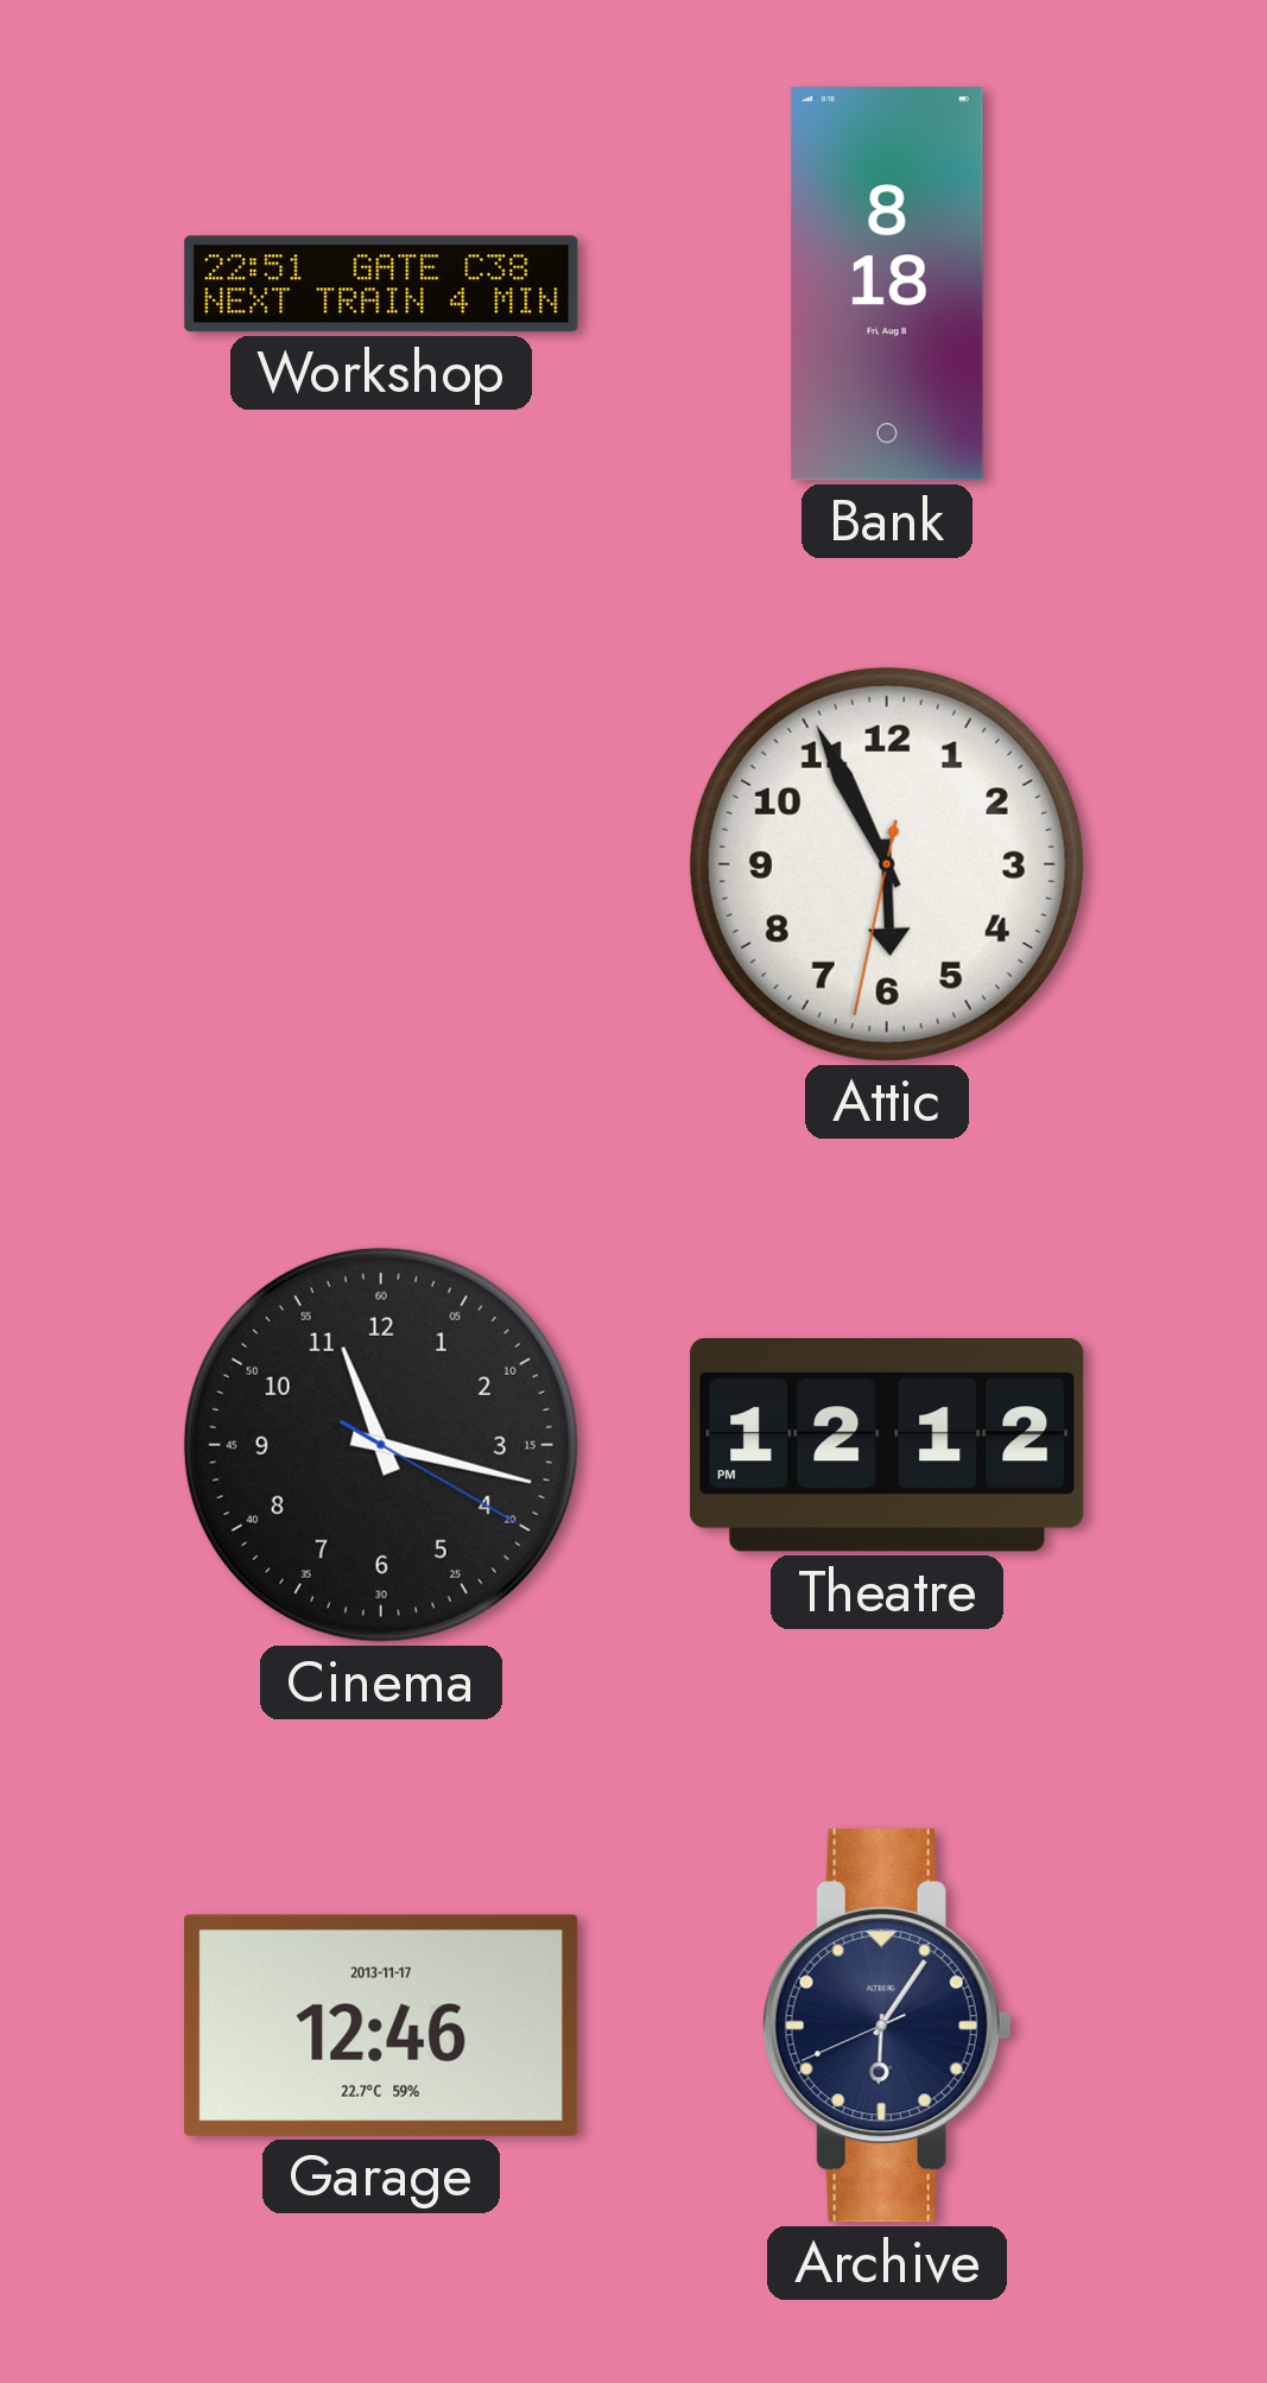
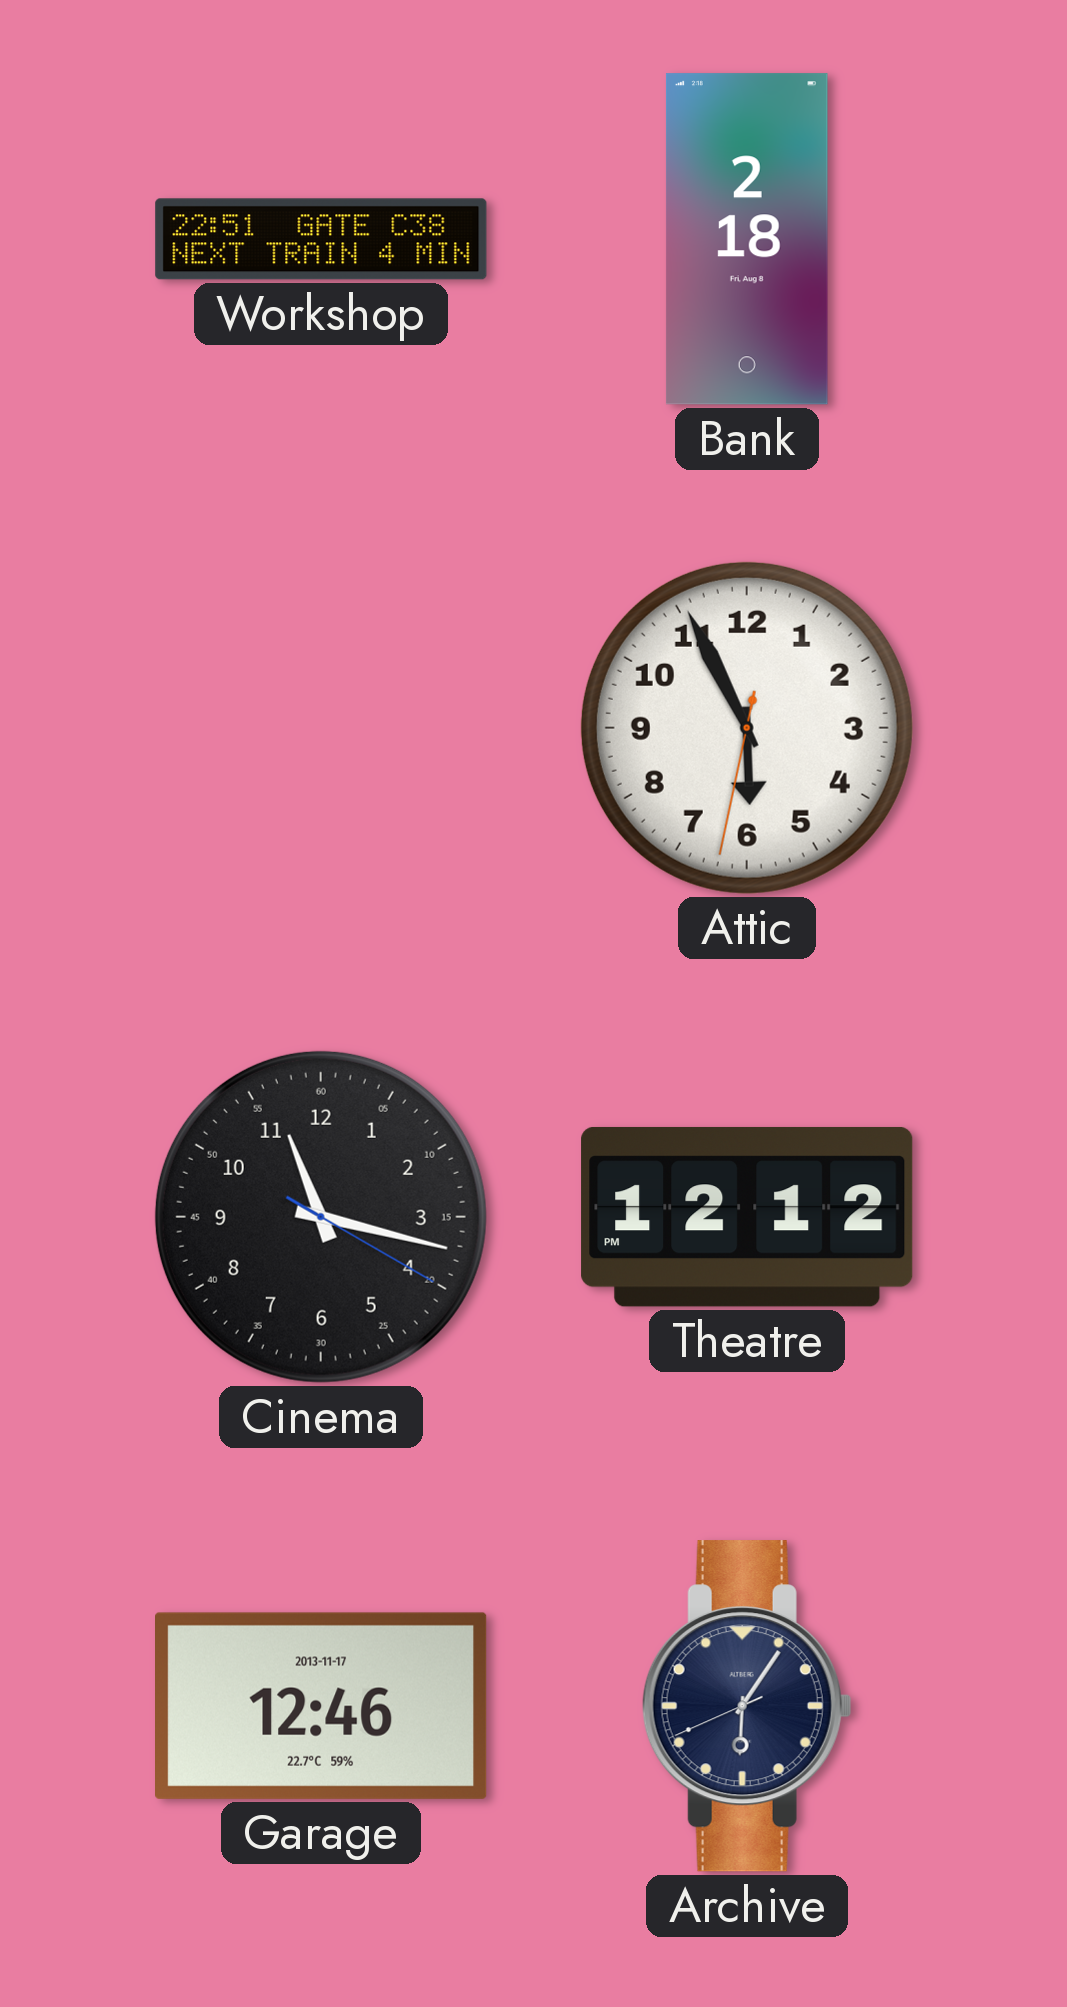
Bank: 8:18 -> 2:18 (747, 239)
